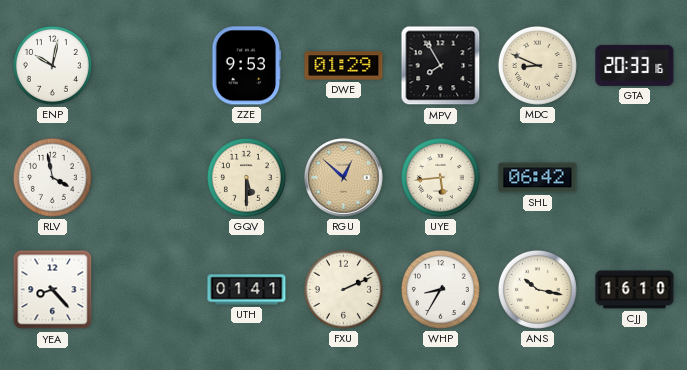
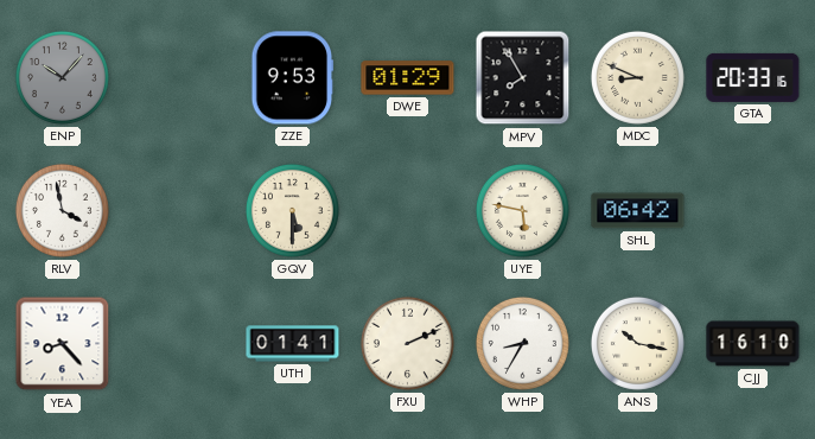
ENP: 10:02 -> 10:07 (62, 77)
ENP dial: white -> grey (62, 77)
RGU: 12:52 -> none (344, 178)
UYE: 5:44 -> 5:47 (522, 210)
